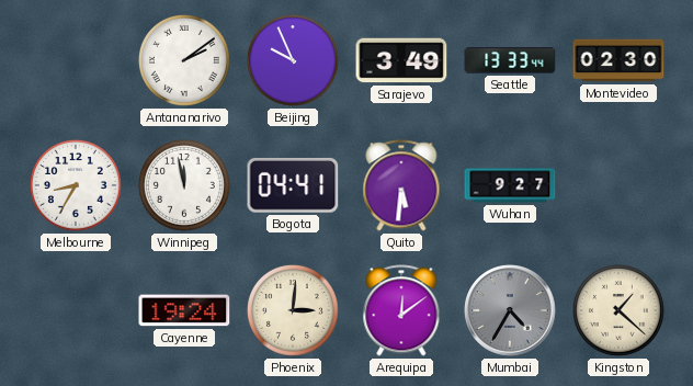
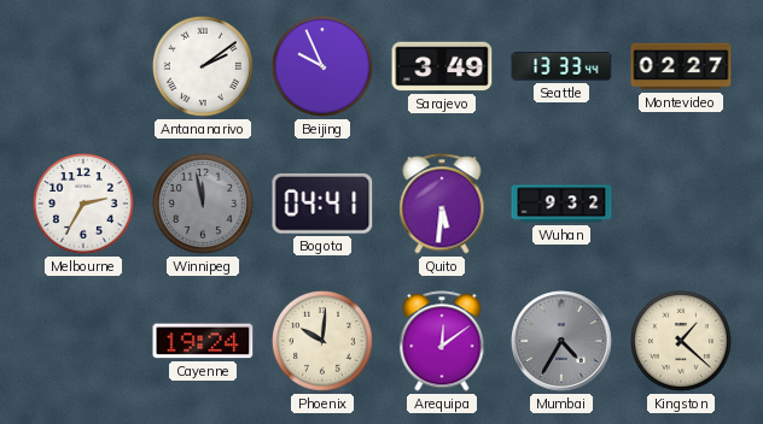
Montevideo: 02:30 -> 02:27 (681, 66)
Melbourne: 8:35 -> 2:35 (85, 205)
Winnipeg dial: white -> grey (204, 205)
Wuhan: 9:27 -> 9:32 (561, 204)
Phoenix: 3:01 -> 10:01 (324, 342)
